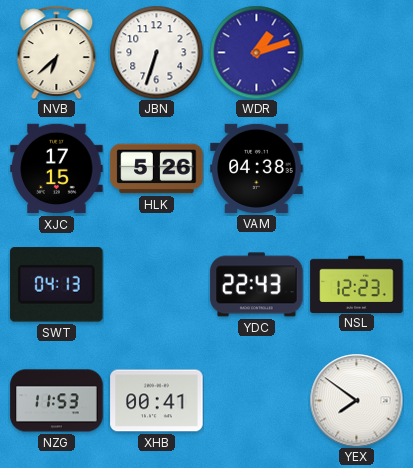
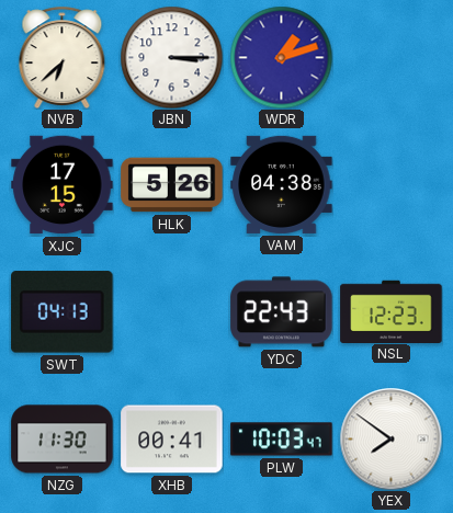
JBN: 6:33 -> 3:15 (171, 57)
NZG: 11:53 -> 11:30 (63, 440)
PLW: none -> 10:03 (282, 440)
